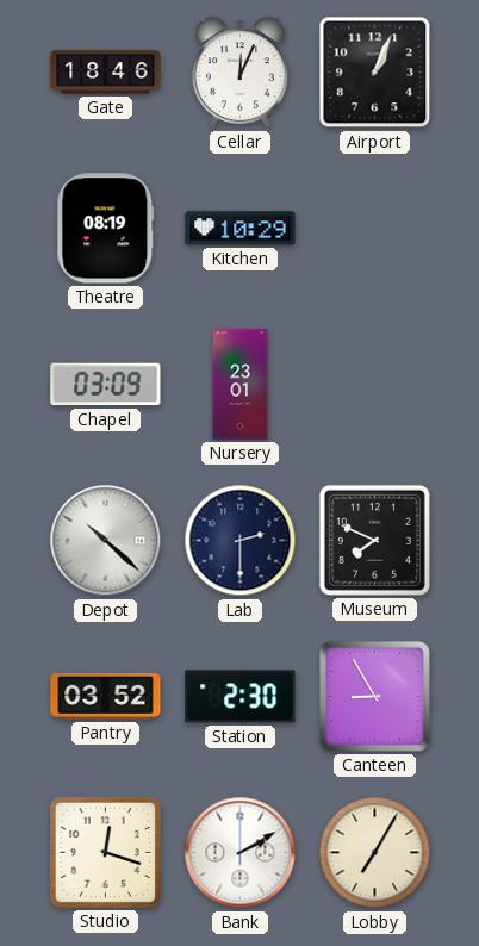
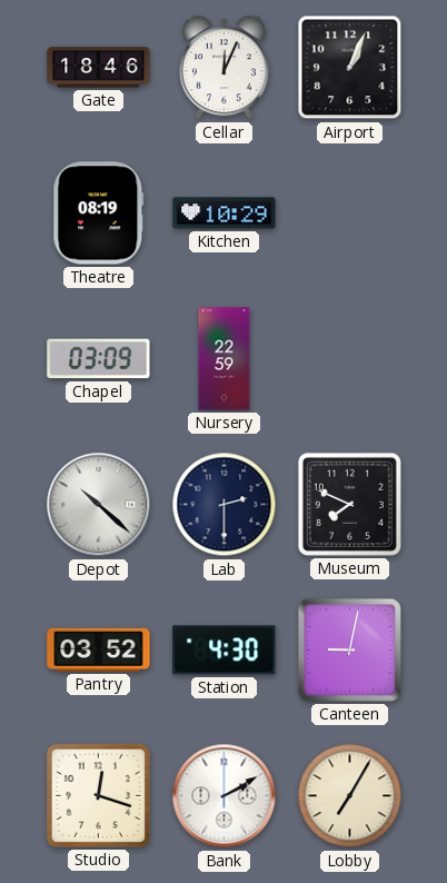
Nursery: 23:01 -> 22:59 (225, 359)
Station: 2:30 -> 4:30 (225, 651)
Canteen: 8:55 -> 9:02 (349, 649)
